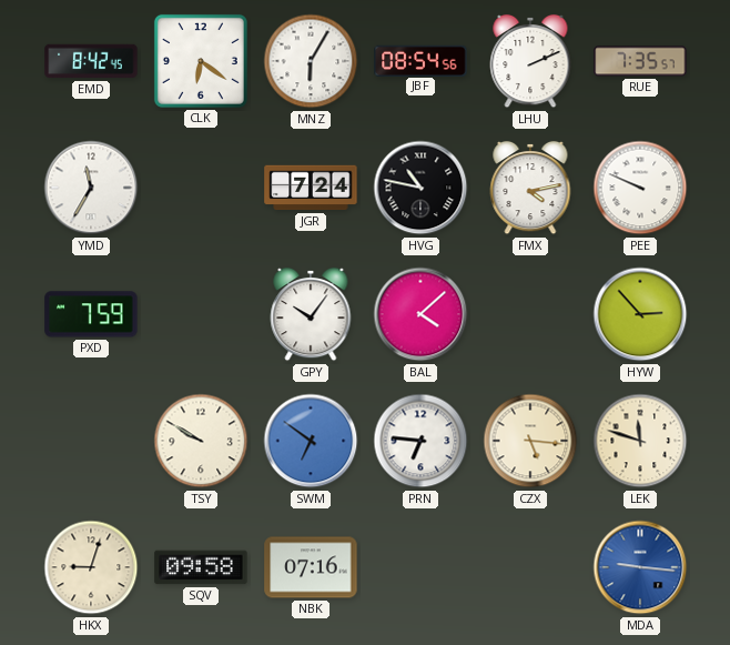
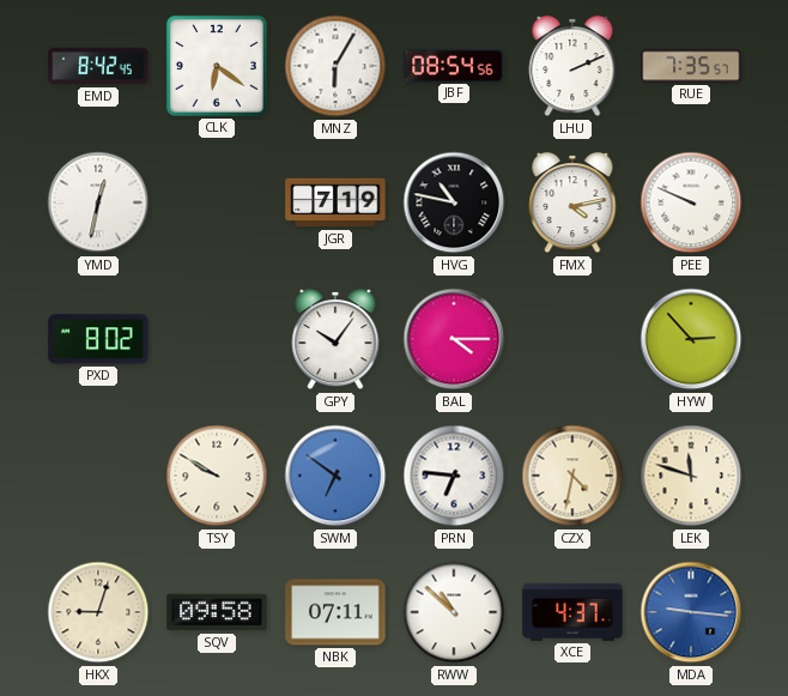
YMD: 11:35 -> 12:32 (98, 202)
JGR: 7:24 -> 7:19 (335, 202)
PXD: 7:59 -> 8:02 (98, 339)
BAL: 4:08 -> 4:15 (454, 339)
CZX: 5:16 -> 4:32 (572, 476)
NBK: 07:16 -> 07:11 (335, 612)
RWW: none -> 10:52 (454, 612)
XCE: none -> 4:37 (572, 612)
